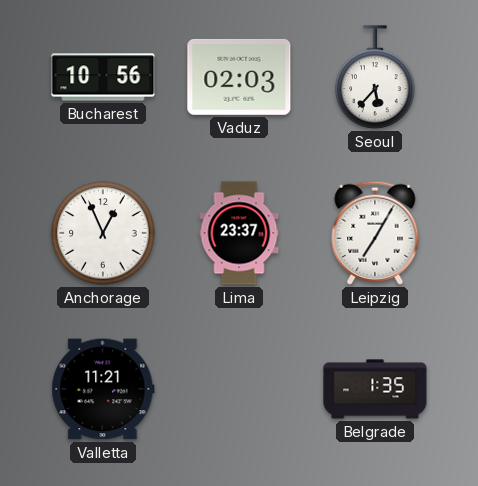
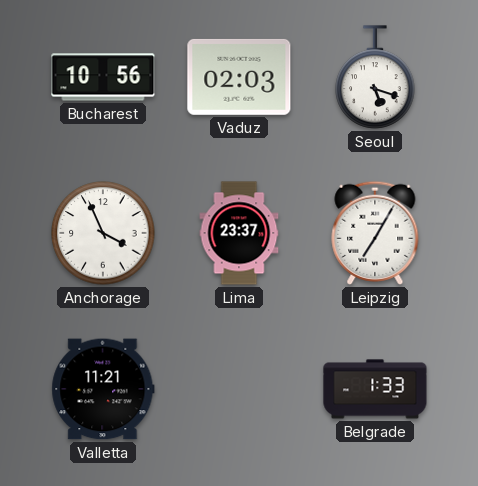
Seoul: 5:37 -> 5:18 (375, 77)
Anchorage: 12:56 -> 3:56 (103, 233)
Belgrade: 1:35 -> 1:33 (375, 389)
